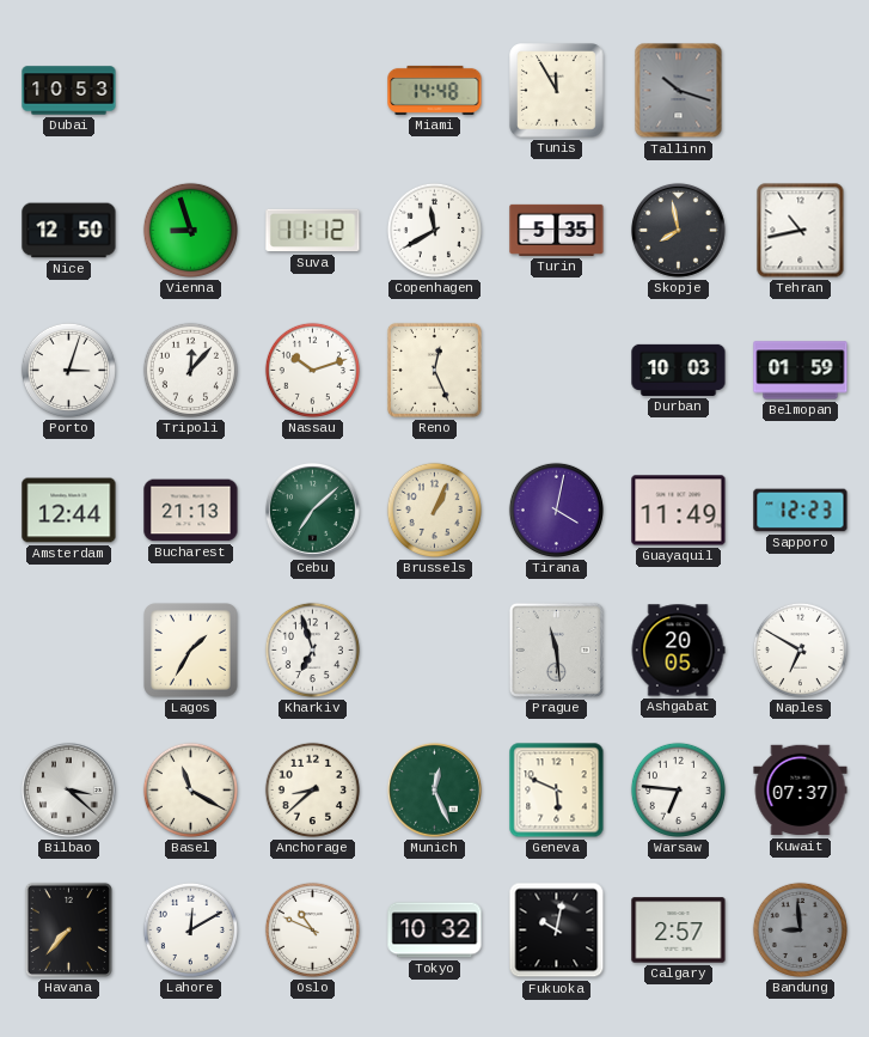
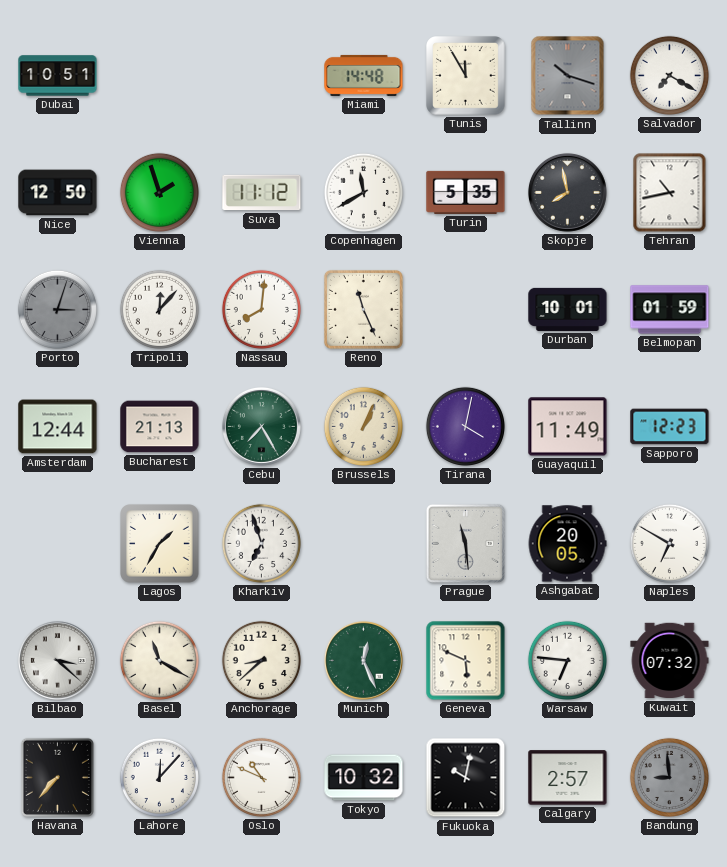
Dubai: 10:53 -> 10:51 (58, 76)
Salvador: none -> 7:20 (669, 75)
Vienna: 8:57 -> 1:57 (159, 192)
Porto dial: white -> grey (57, 309)
Nassau: 10:12 -> 8:01 (261, 309)
Reno: 12:26 -> 11:26 (363, 309)
Durban: 10:03 -> 10:01 (568, 309)
Cebu: 7:08 -> 7:25 (261, 426)
Kuwait: 07:37 -> 07:32 (670, 661)
Lahore: 12:10 -> 12:07 (159, 777)
